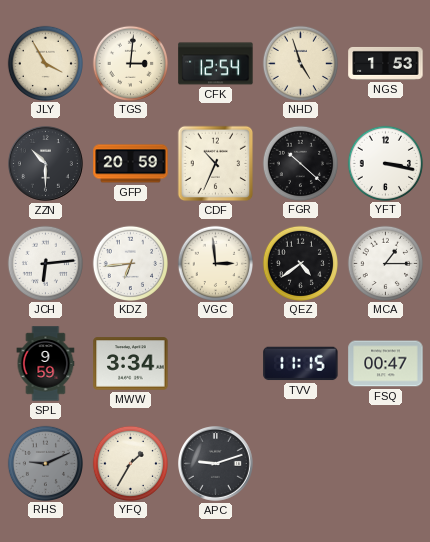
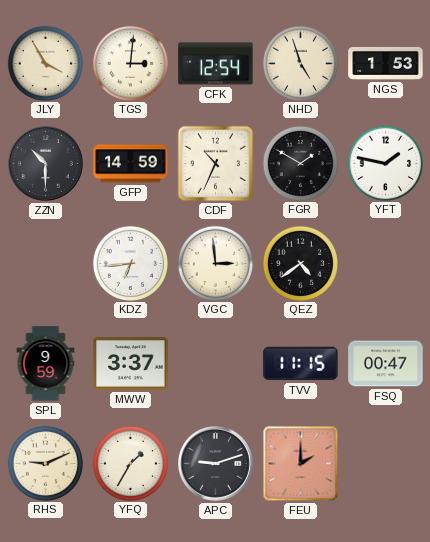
GFP: 20:59 -> 14:59 (131, 164)
FGR: 10:22 -> 1:50 (300, 163)
YFT: 3:17 -> 1:47 (385, 163)
JCH: 6:14 -> none (45, 263)
MCA: 1:15 -> none (385, 263)
MWW: 3:34 -> 3:37 (131, 364)
RHS dial: grey -> cream (45, 463)
FEU: none -> 2:00 (301, 464)
